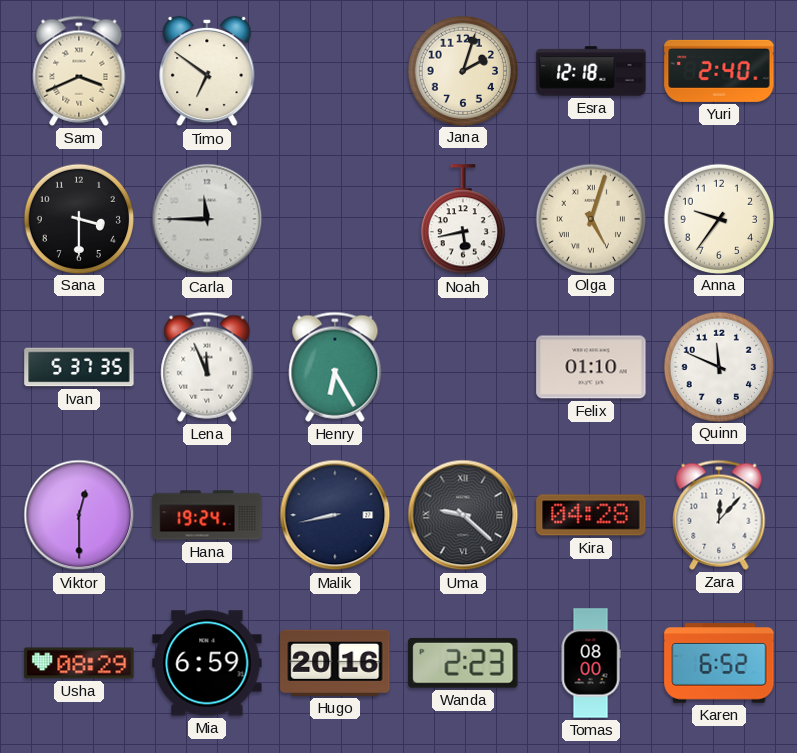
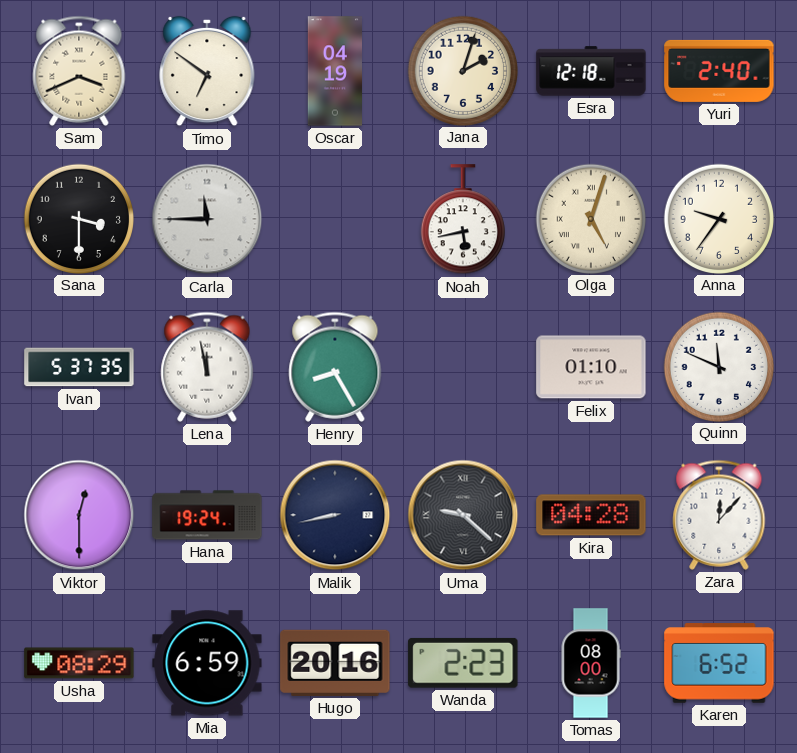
Oscar: none -> 04:19 (334, 71)
Lena: 11:56 -> 11:58 (207, 367)
Henry: 6:25 -> 8:25 (335, 367)
